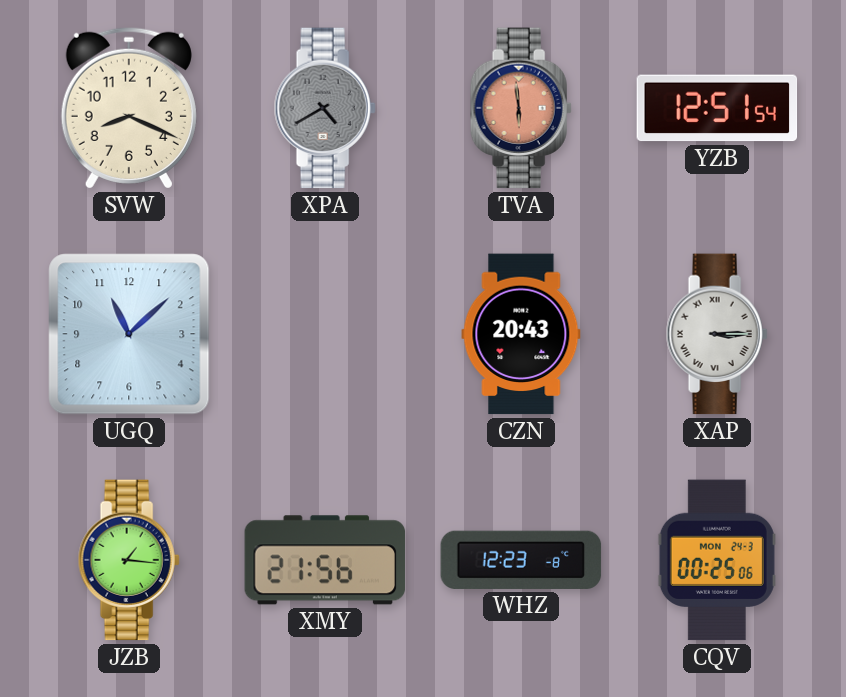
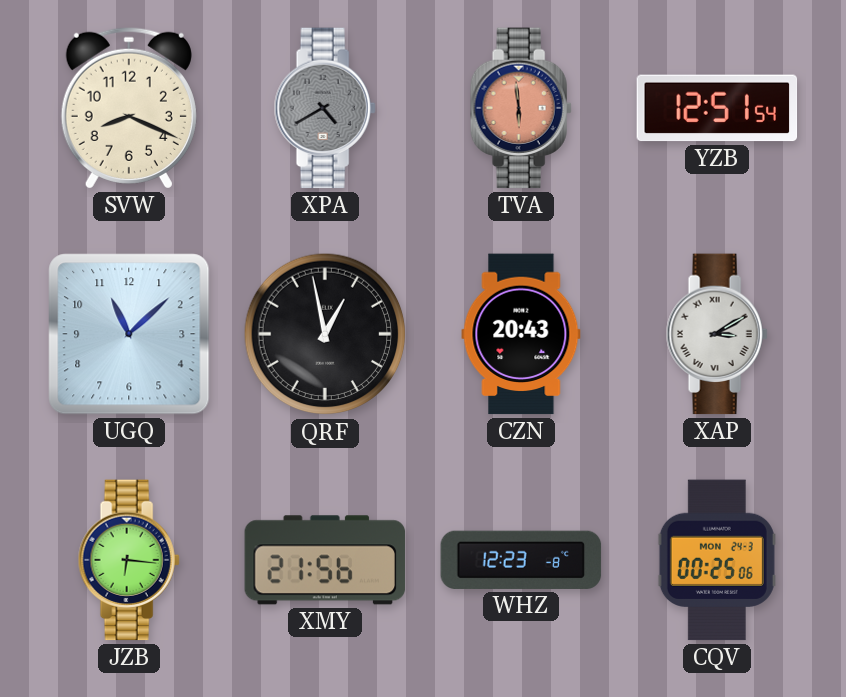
QRF: none -> 12:58 (325, 334)
XAP: 3:15 -> 3:10 (717, 334)
JZB: 1:16 -> 6:16 (129, 560)
